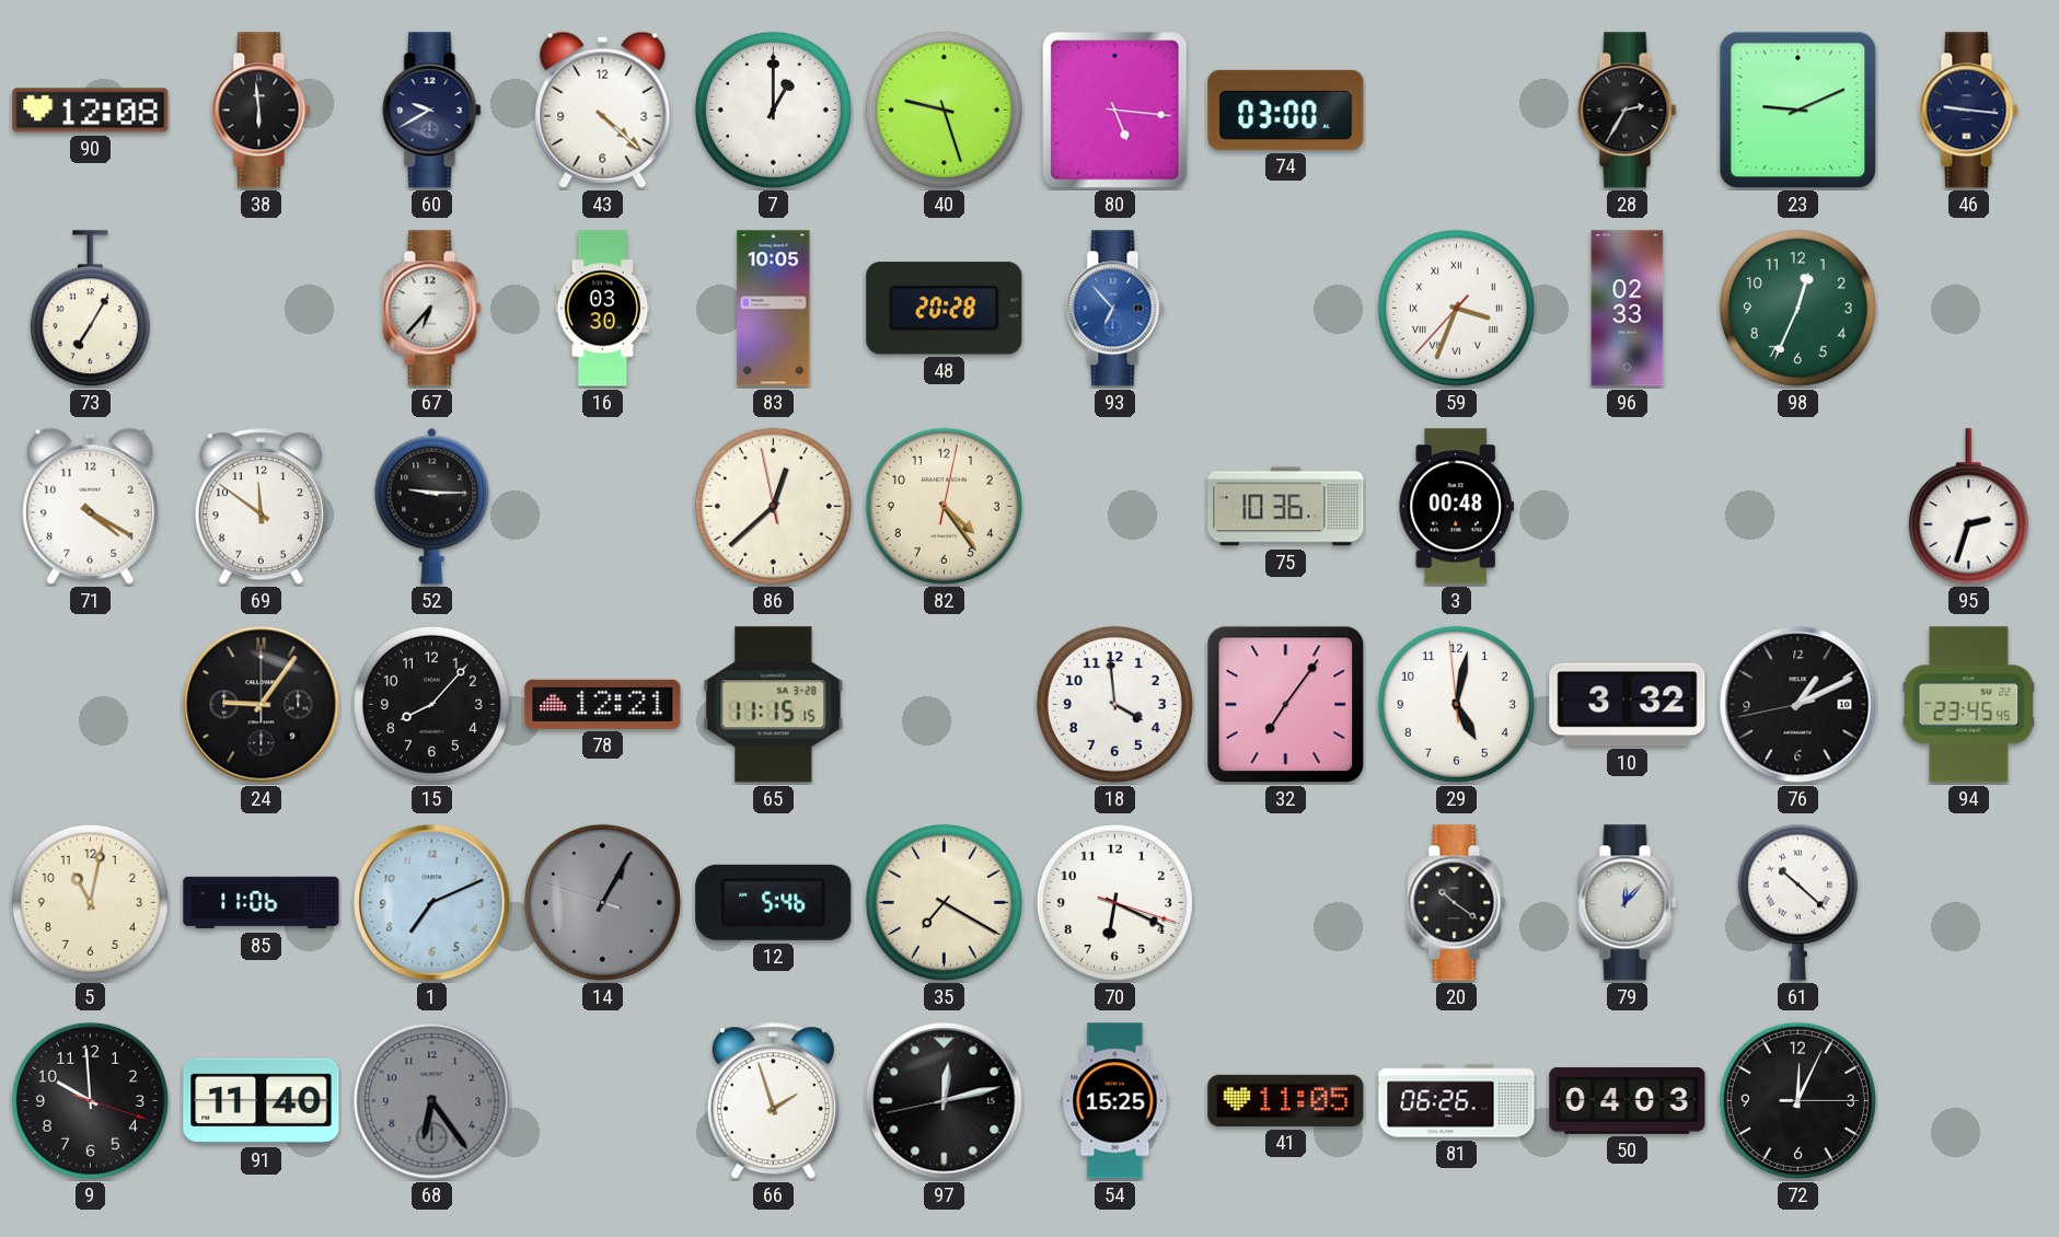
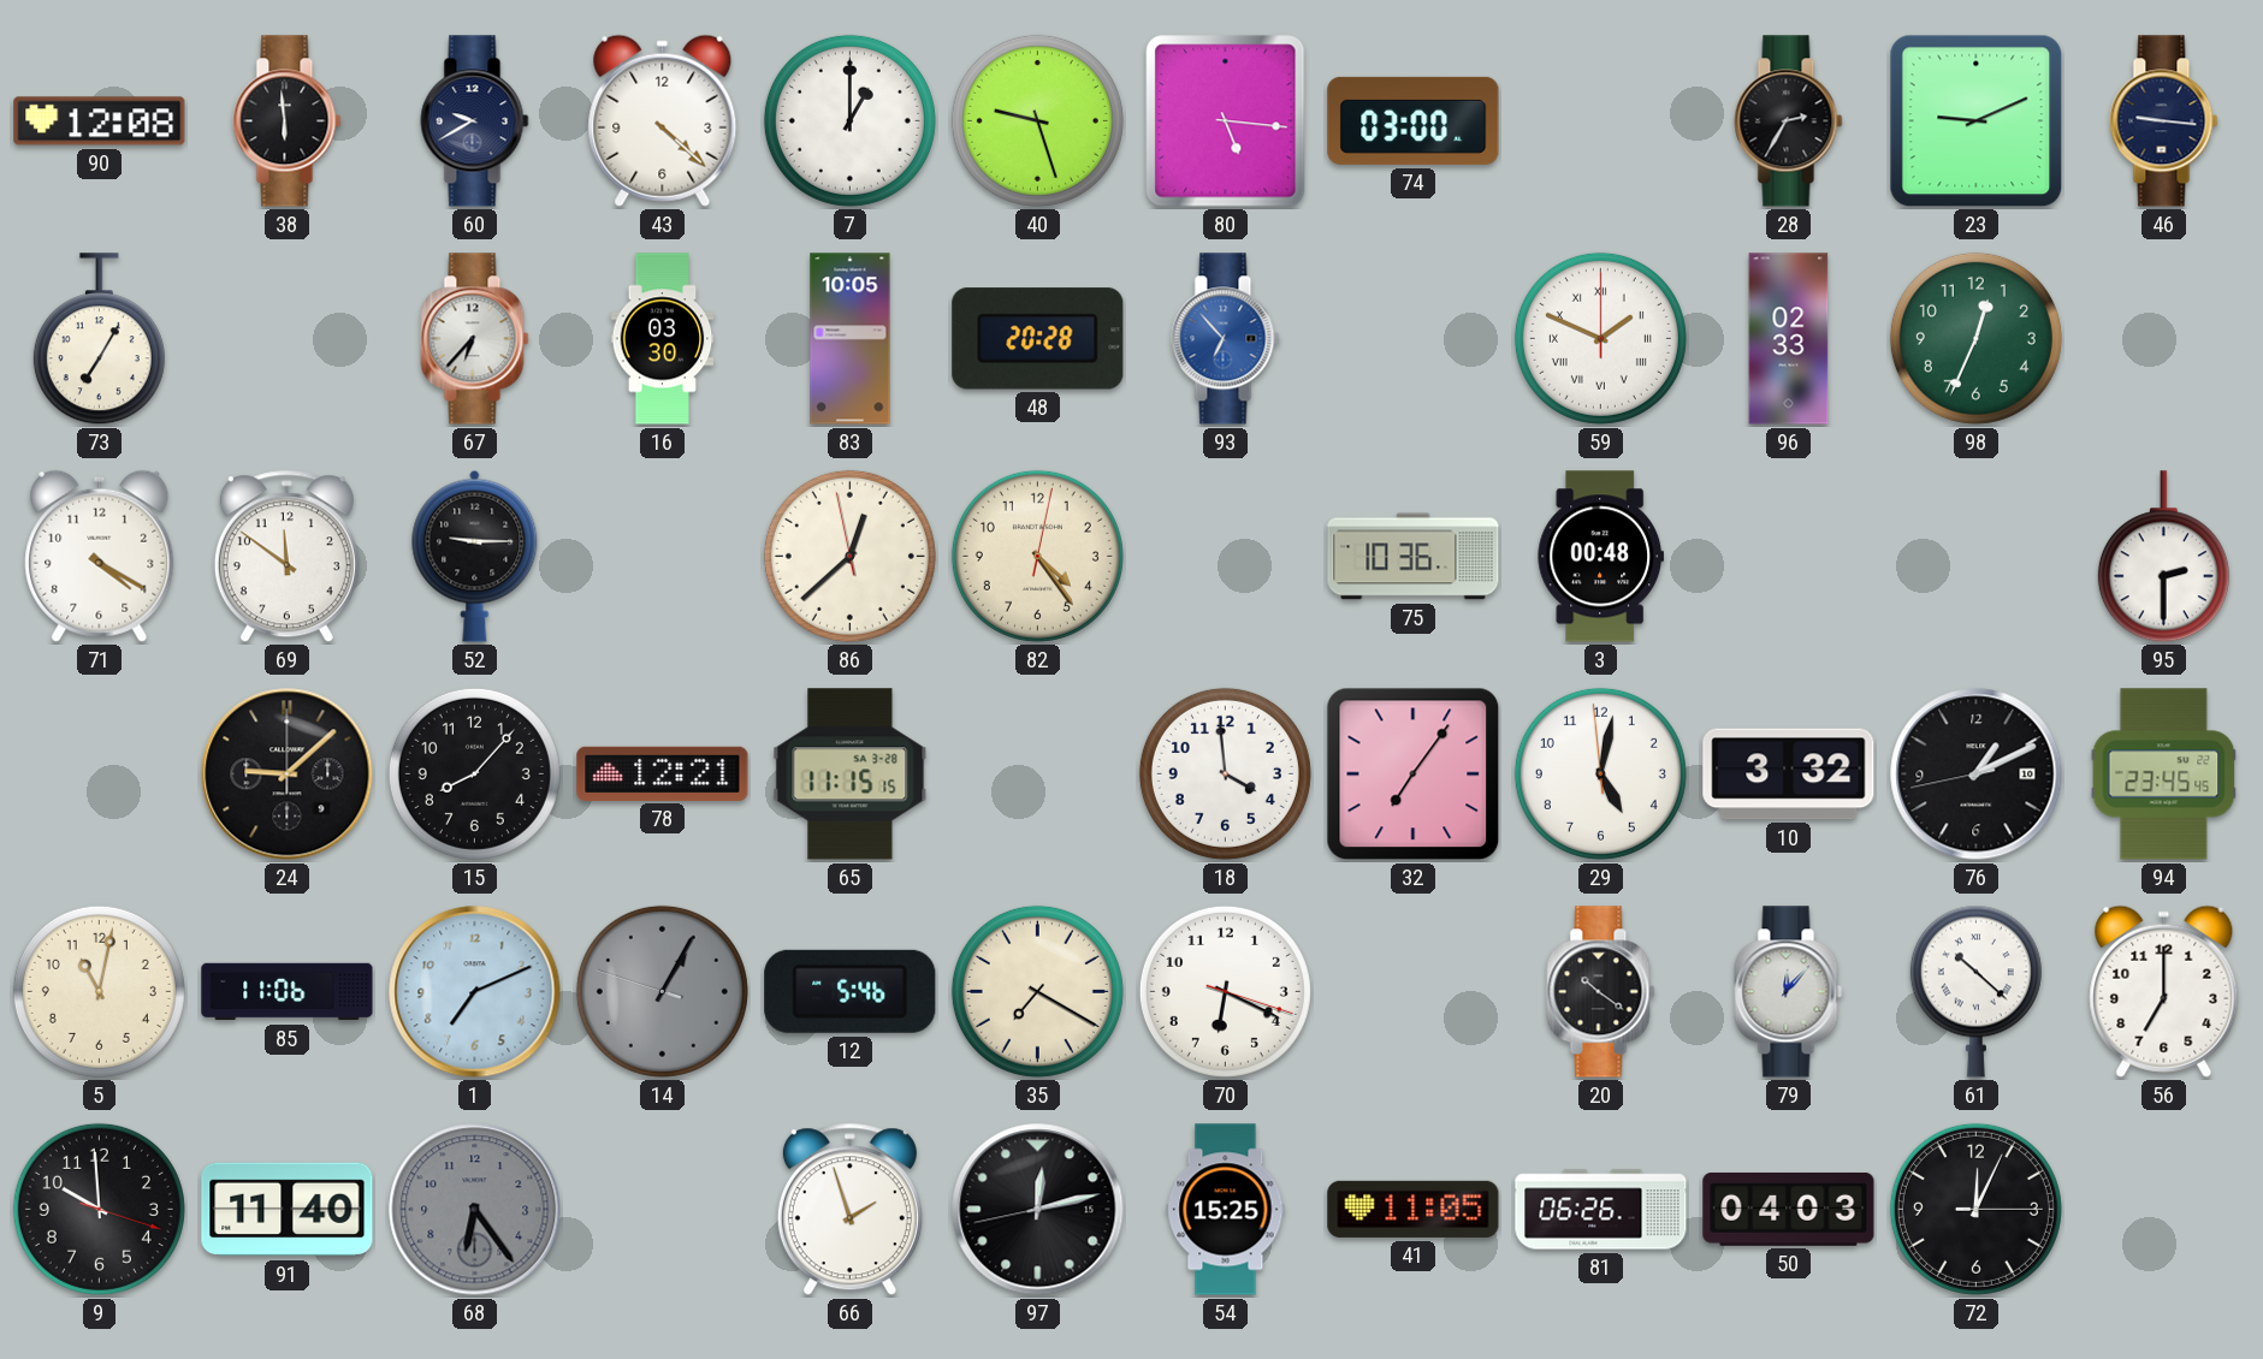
59: 3:33 -> 1:49 (1600, 338)
95: 2:33 -> 2:30 (2163, 557)
24: 9:06 -> 9:08 (288, 775)
56: none -> 7:00 (2164, 991)
